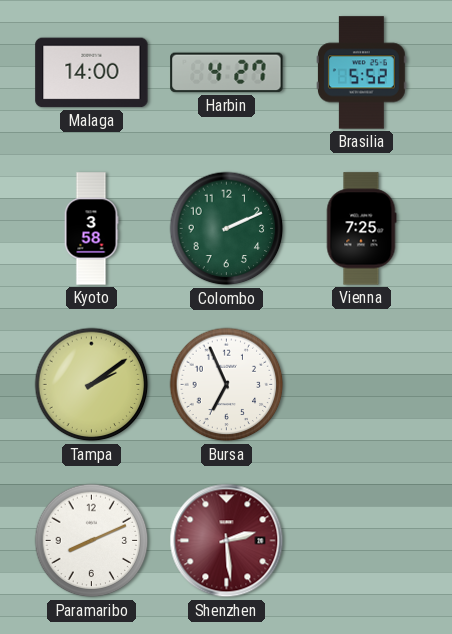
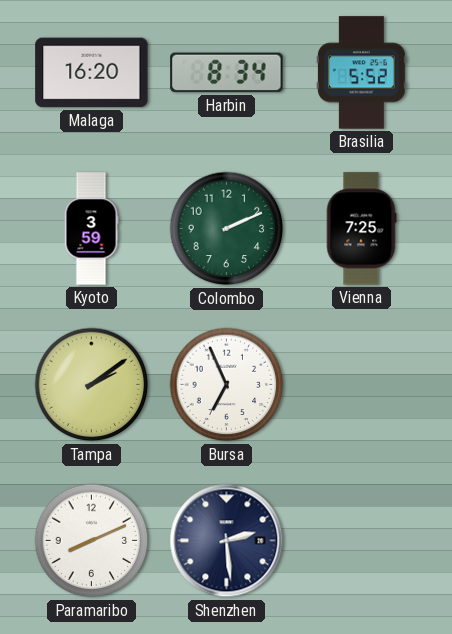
Malaga: 14:00 -> 16:20 (92, 73)
Harbin: 4:27 -> 8:34 (227, 73)
Kyoto: 3:58 -> 3:59 (91, 229)
Shenzhen dial: burgundy -> navy (227, 541)
